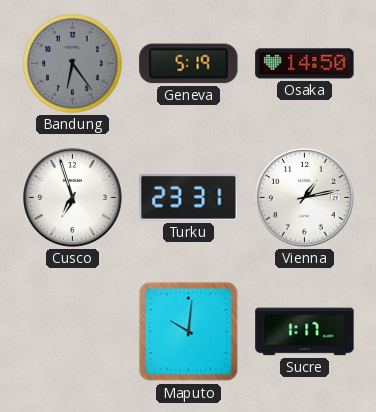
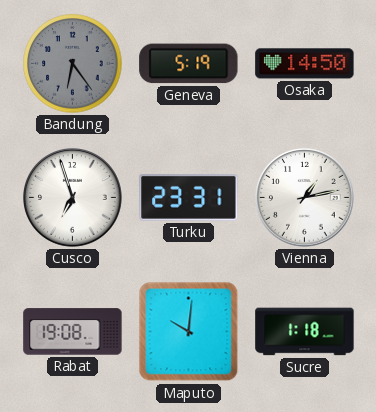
Rabat: none -> 19:08 (73, 332)
Sucre: 1:17 -> 1:18 (305, 332)
